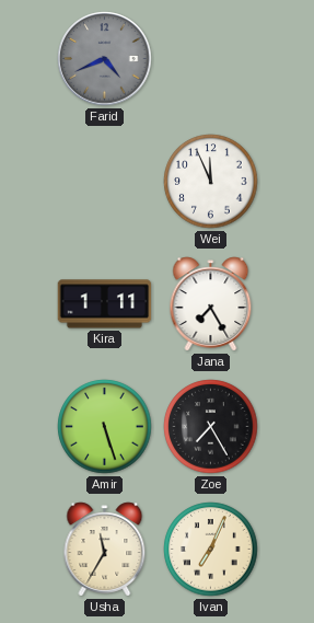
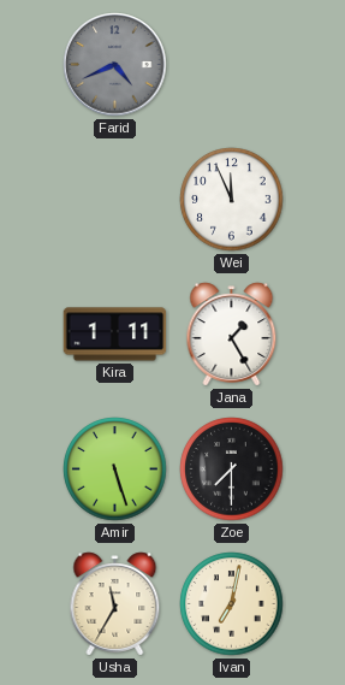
Jana: 7:25 -> 1:25 (232, 335)
Zoe: 7:25 -> 7:30 (232, 470)
Ivan: 7:04 -> 7:02 (232, 604)
